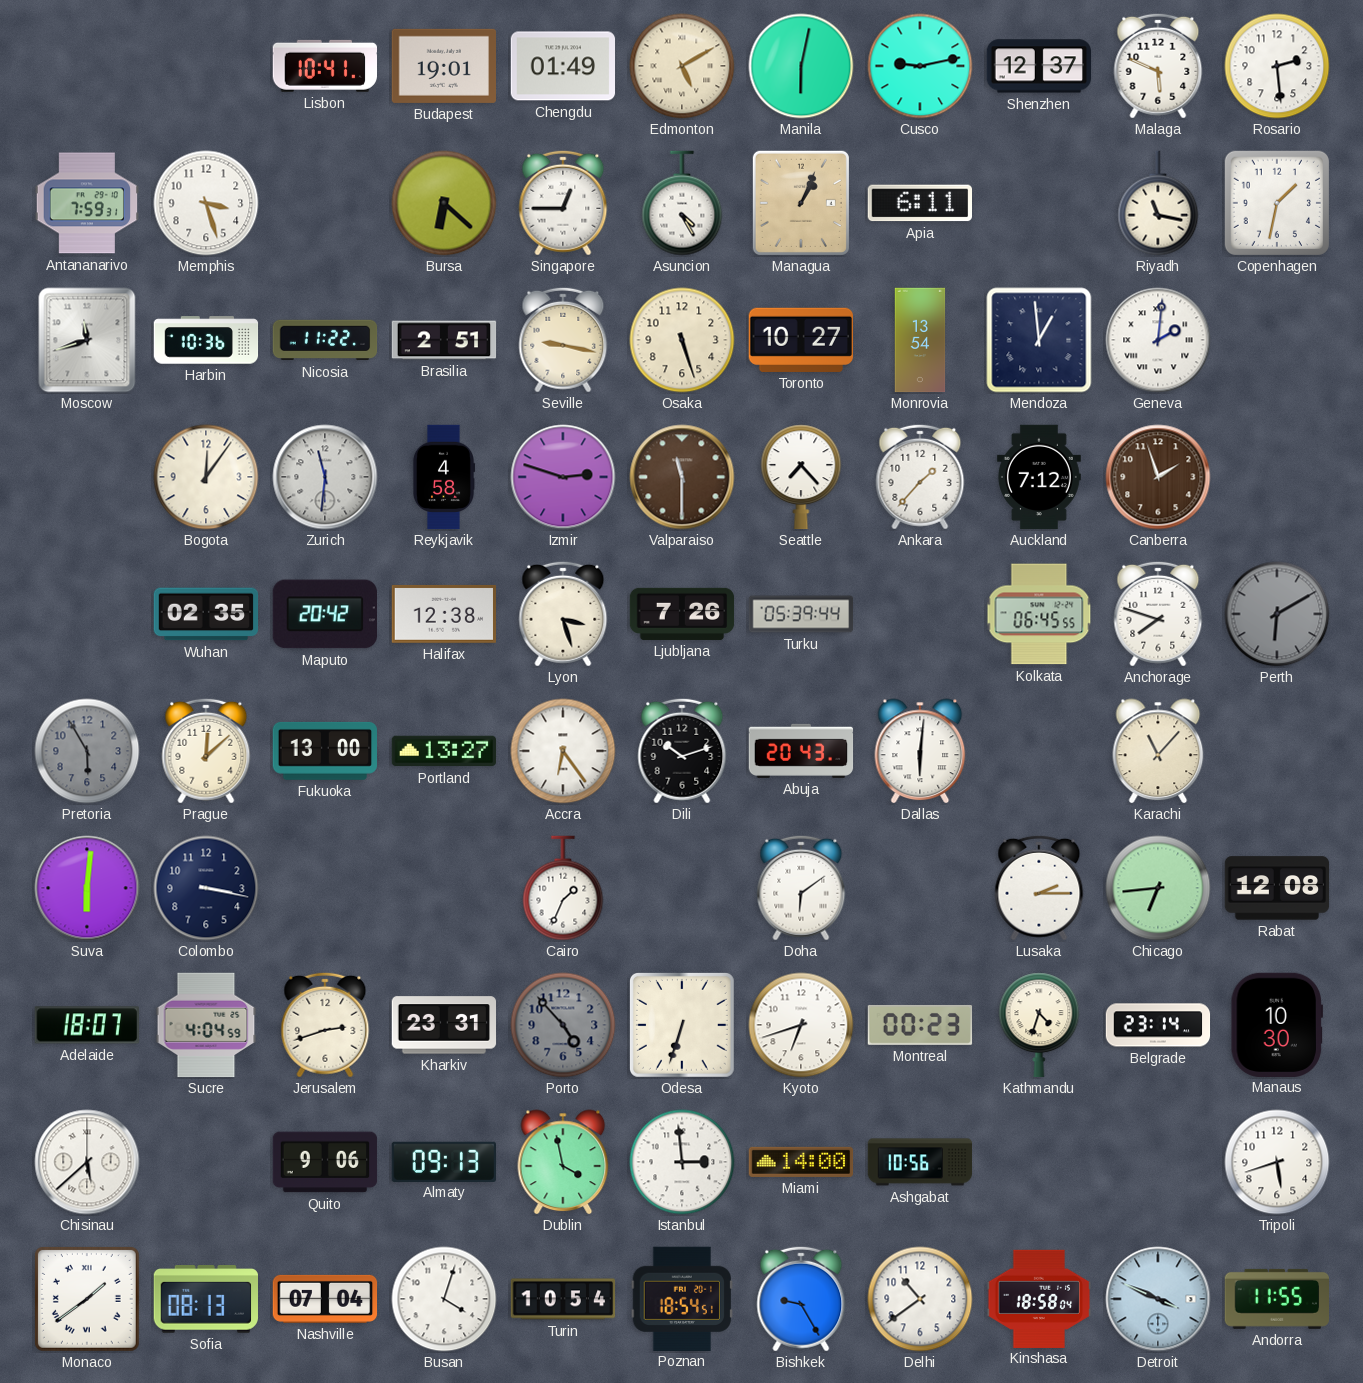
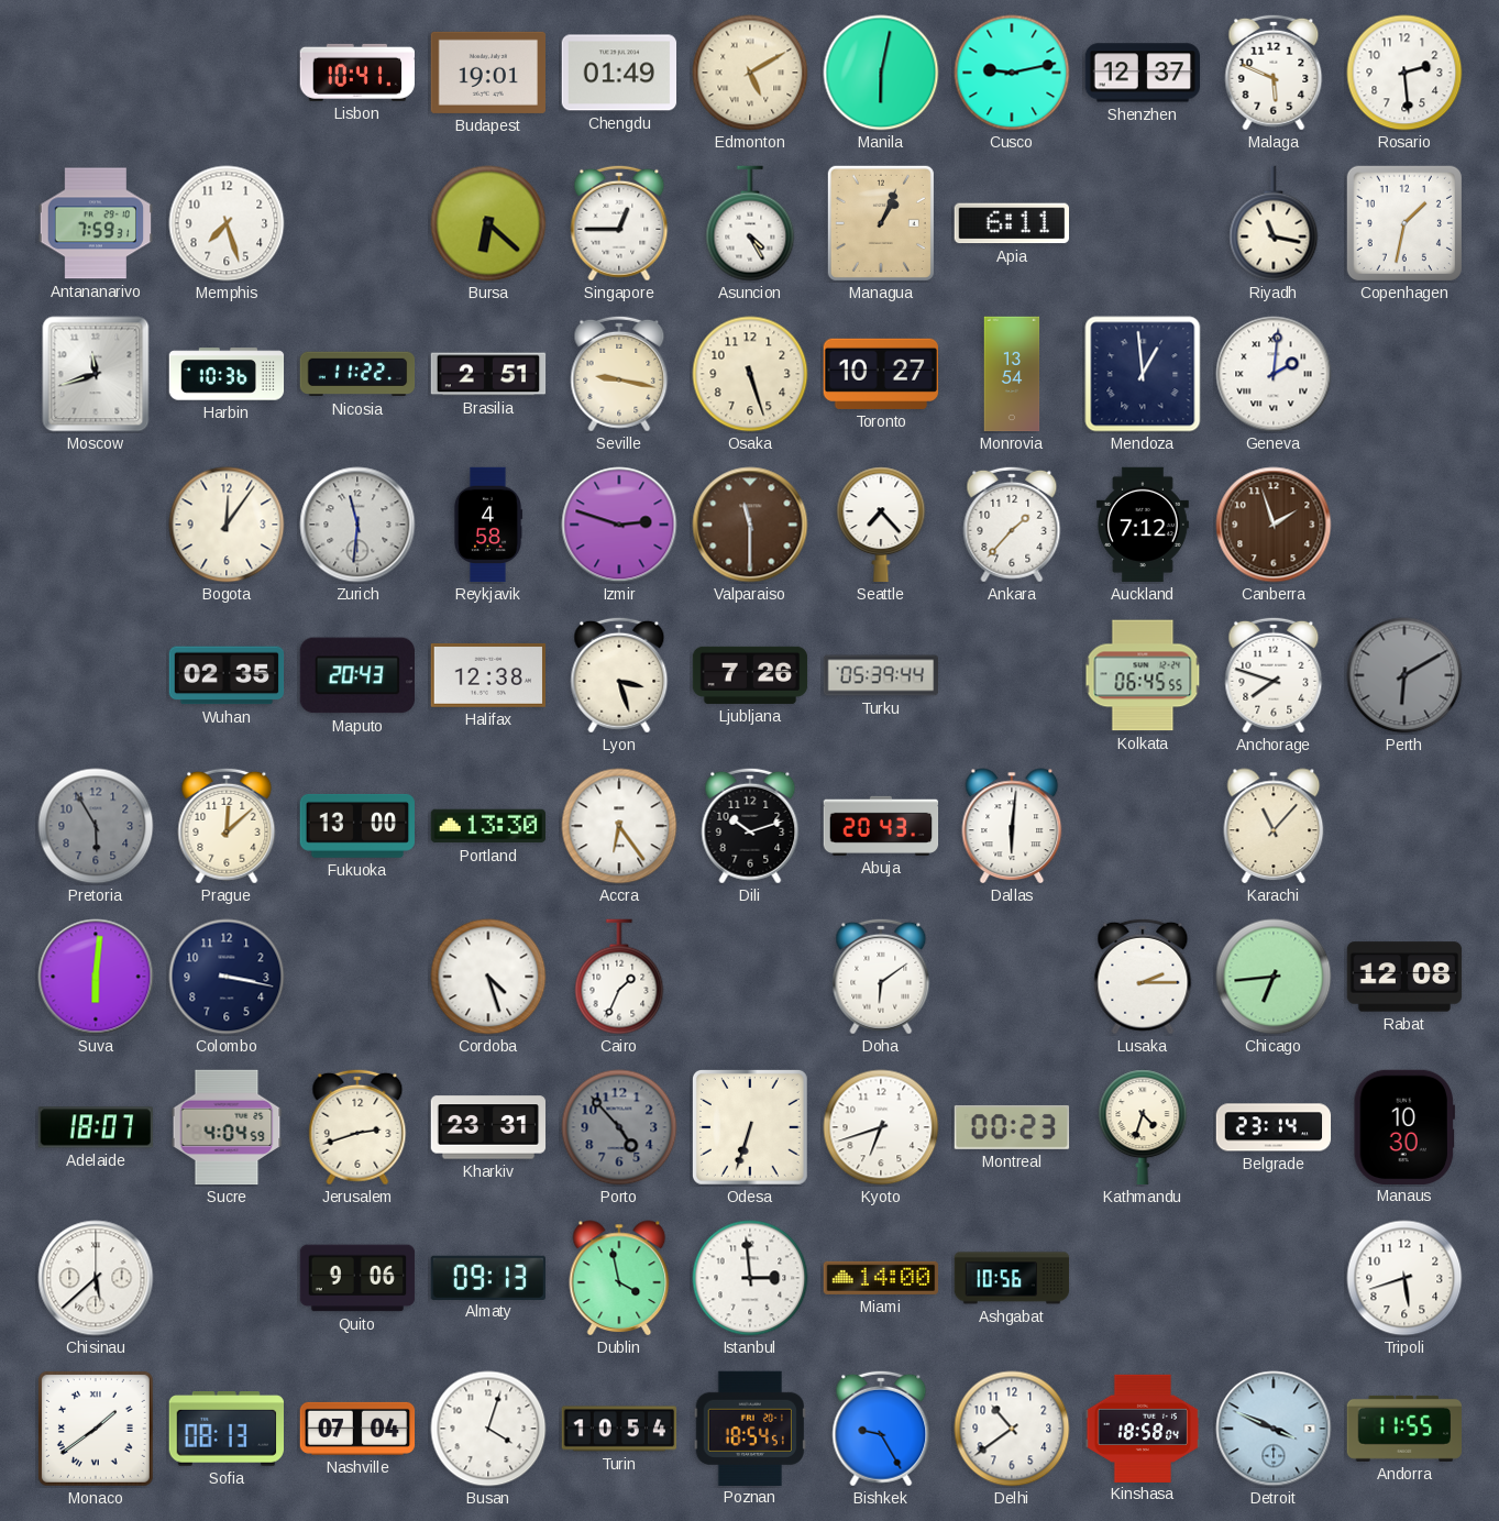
Memphis: 3:27 -> 7:27 (227, 223)
Maputo: 20:42 -> 20:43 (356, 675)
Portland: 13:27 -> 13:30 (488, 826)
Cordoba: none -> 4:27 (488, 977)
